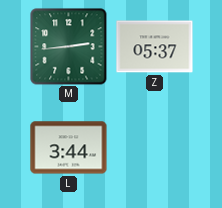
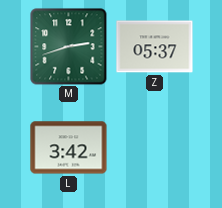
M: 2:44 -> 2:42 (69, 47)
L: 3:44 -> 3:42 (69, 148)
